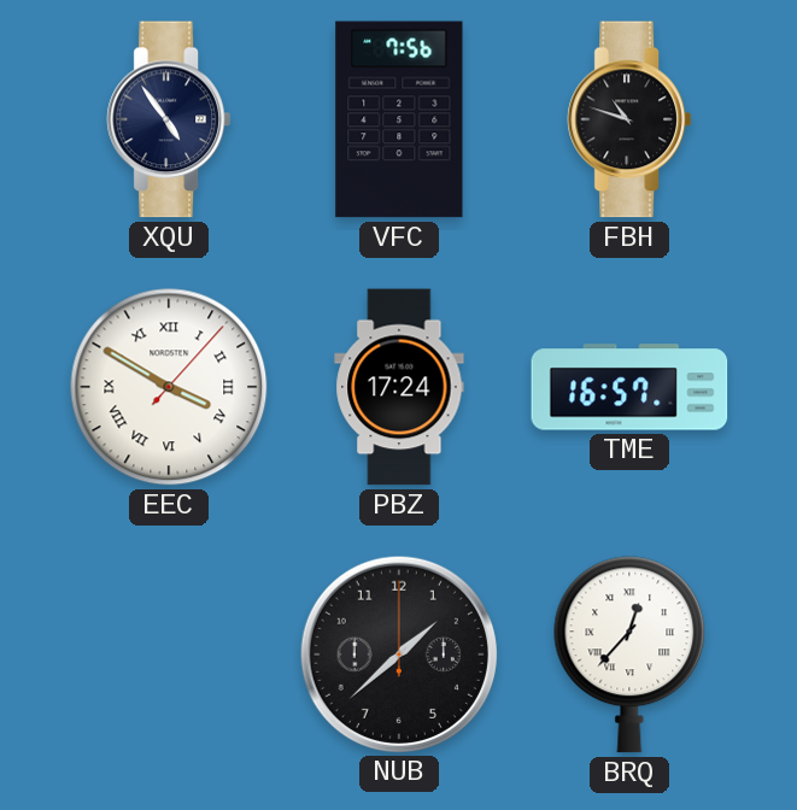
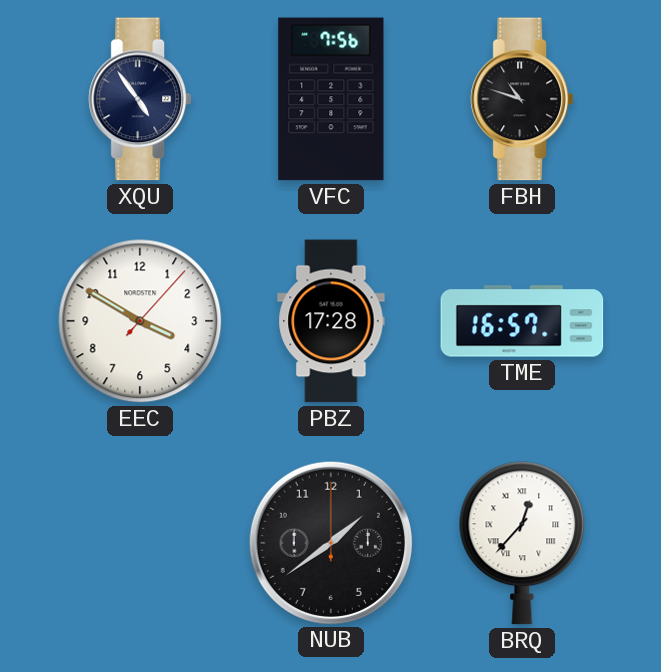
EEC numerals: Roman -> Arabic (140, 321)
PBZ: 17:24 -> 17:28 (331, 321)
NUB: 1:38 -> 1:39 (330, 542)
